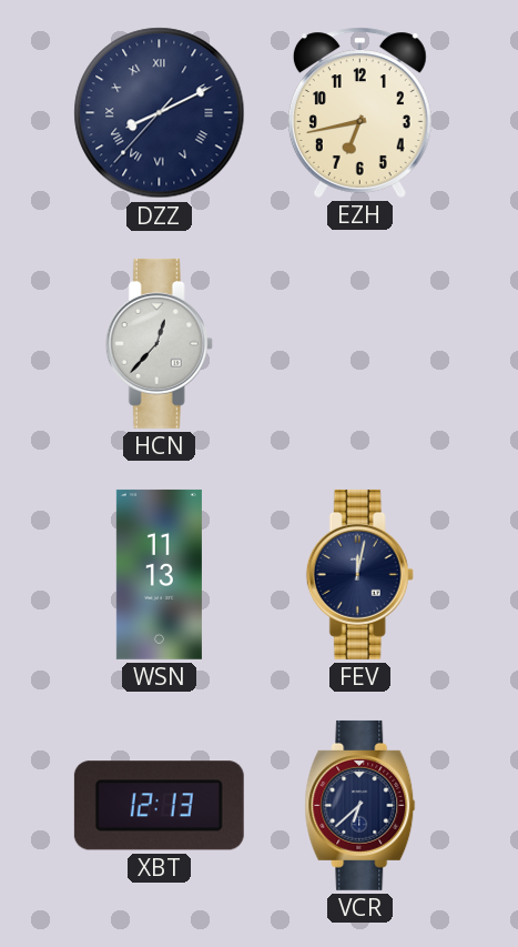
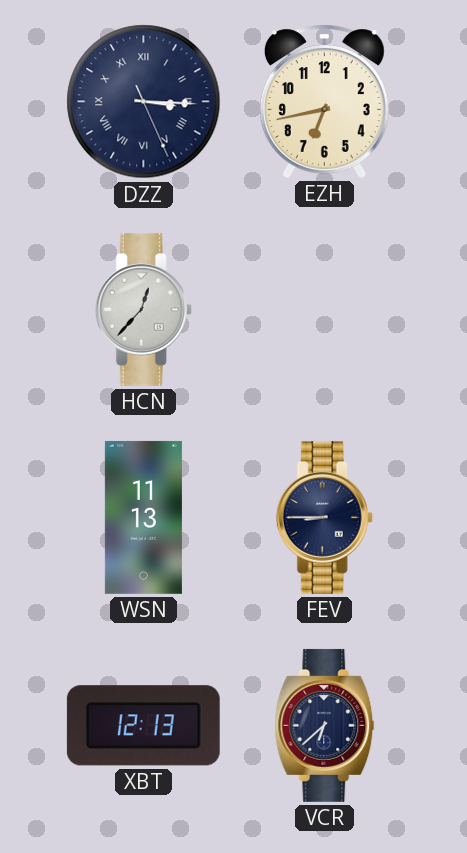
DZZ: 8:10 -> 3:15 (144, 102)
FEV: 12:02 -> 8:45 (324, 517)
